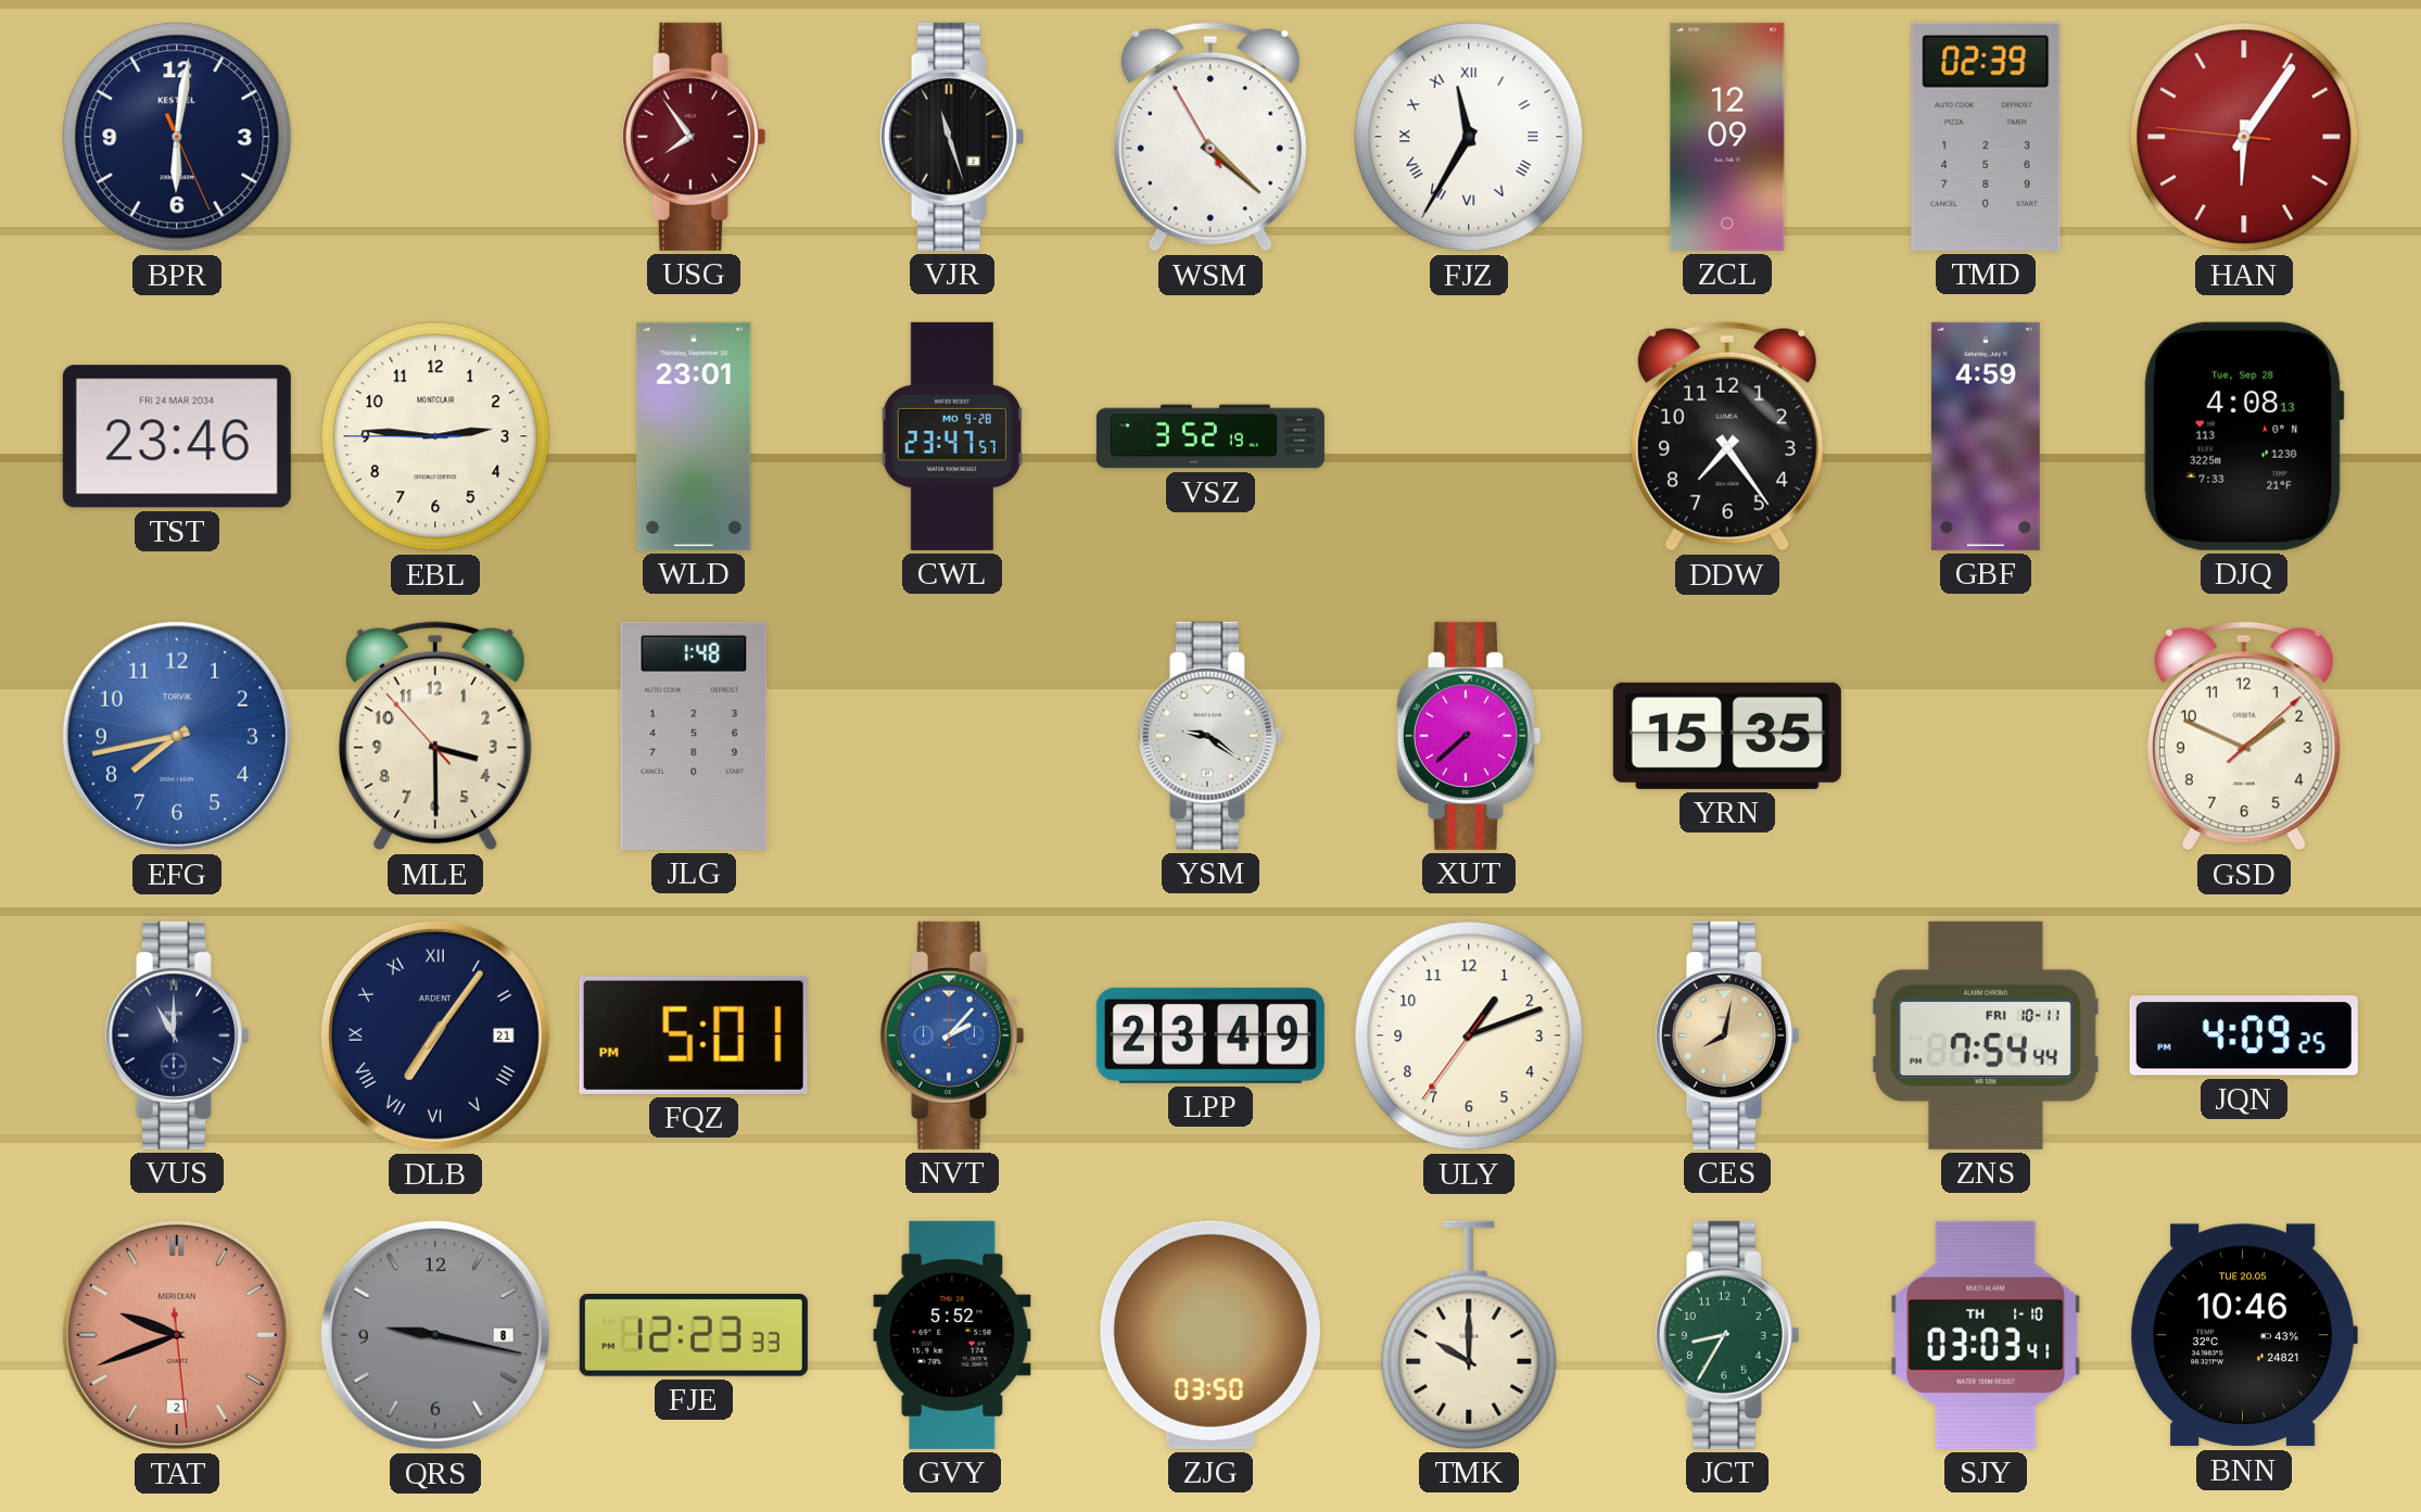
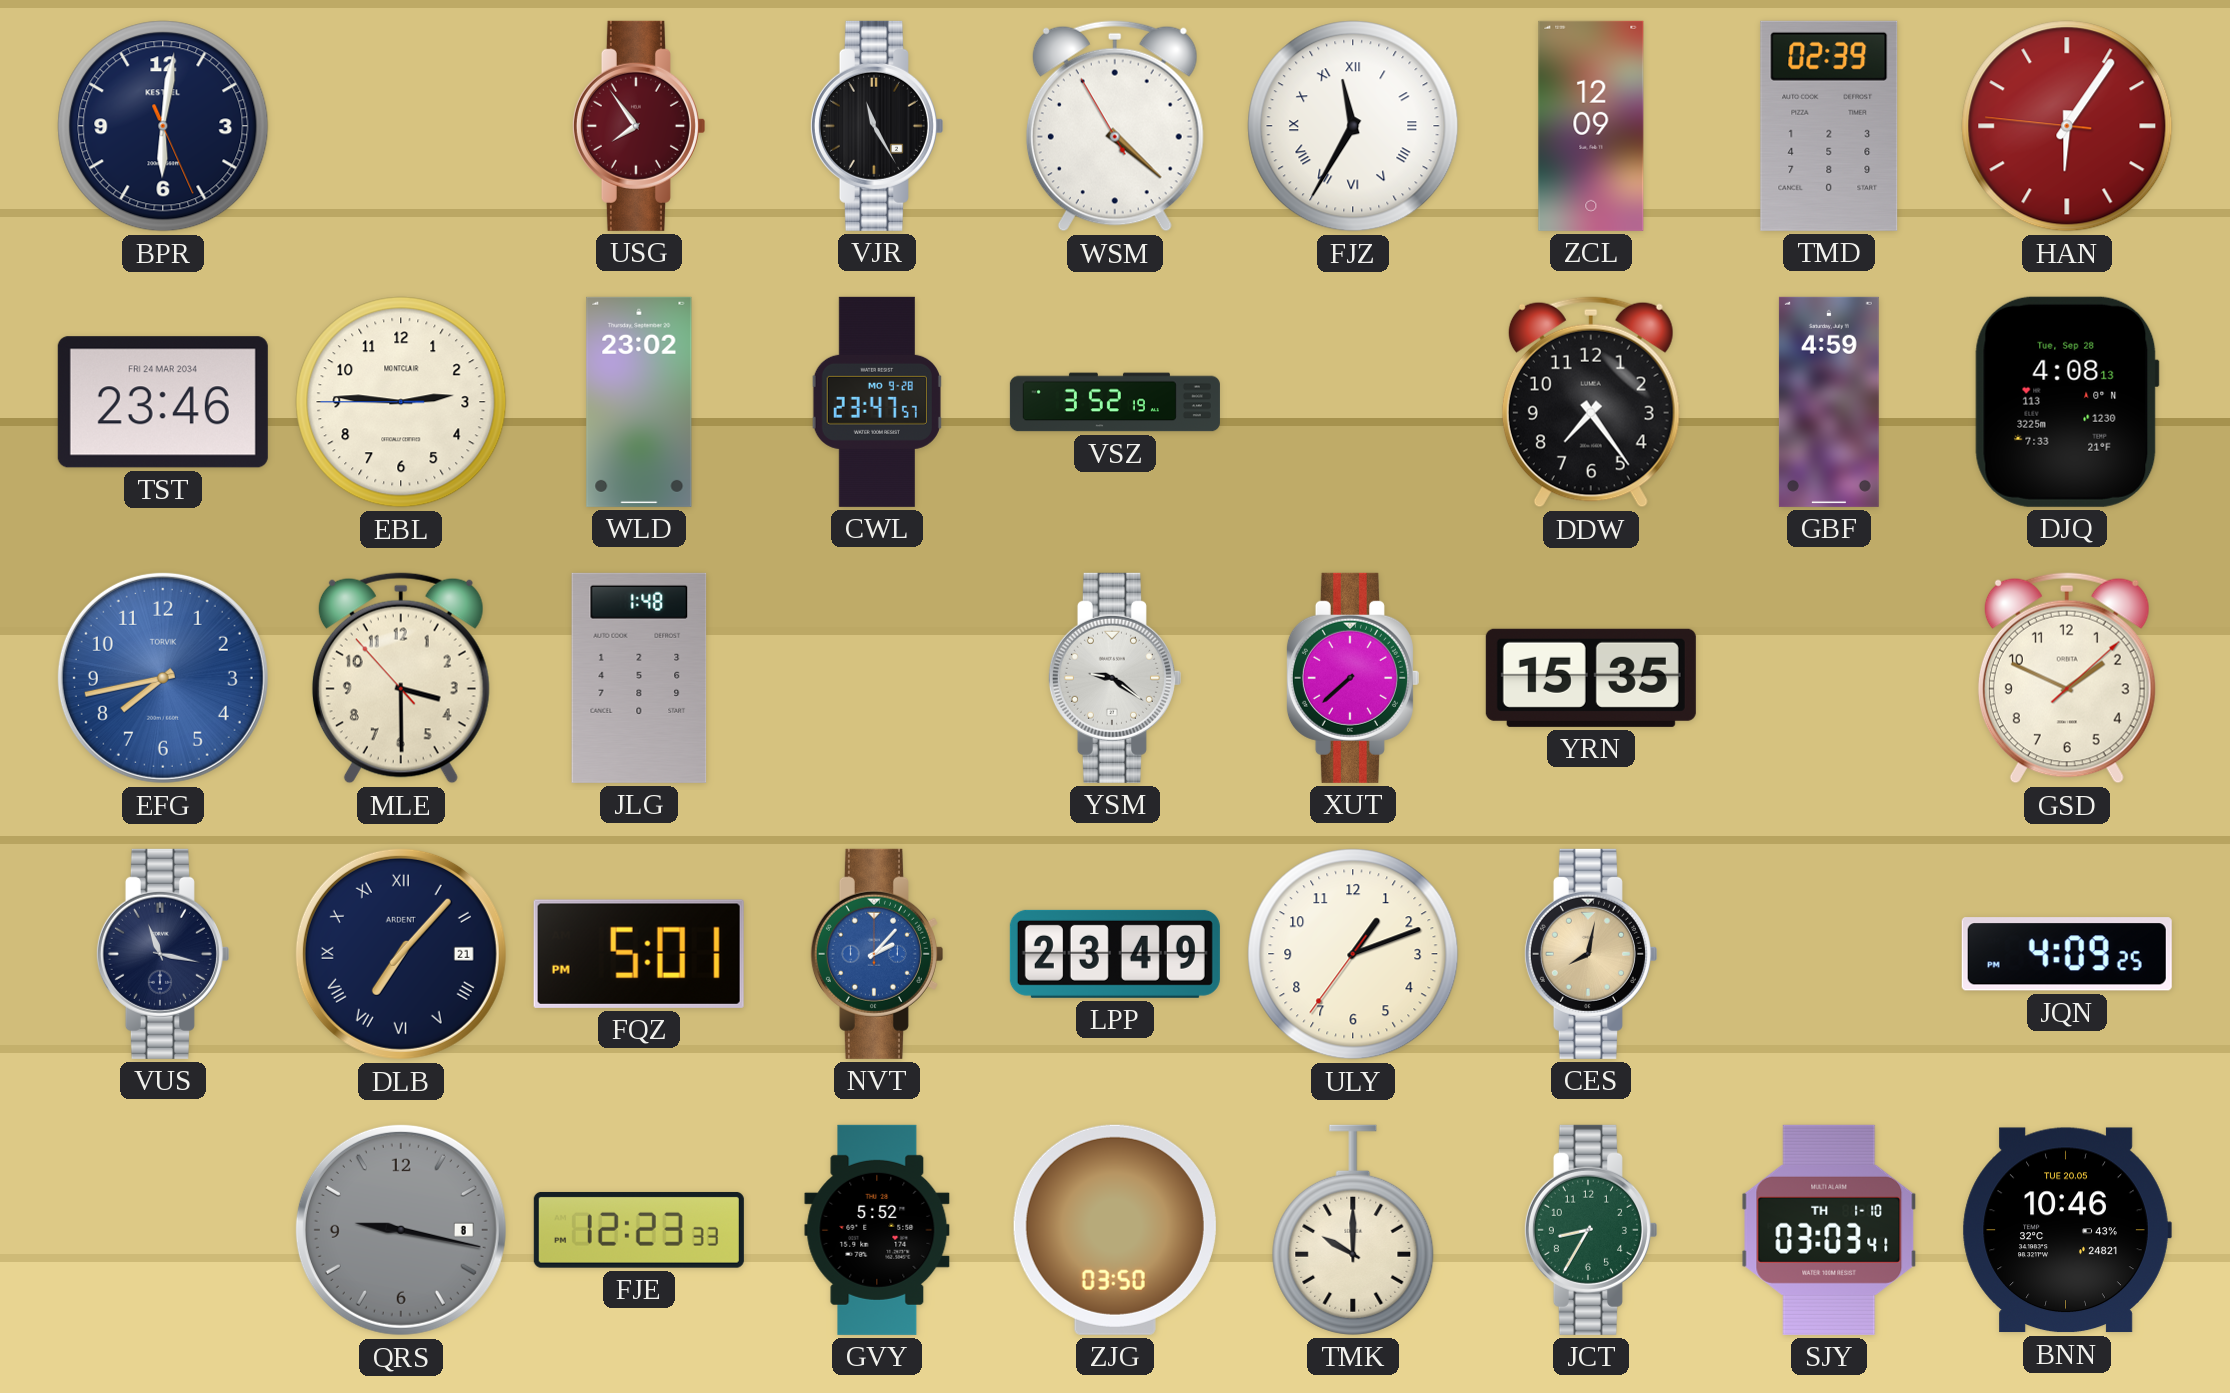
VJR: 11:27 -> 11:25 (876, 126)
WLD: 23:01 -> 23:02 (639, 402)
VUS: 11:00 -> 11:17 (162, 954)
DLB: 7:06 -> 7:07 (401, 954)
ZNS: 7:54 -> none (1986, 1035)
TAT: 9:41 -> none (177, 1335)
